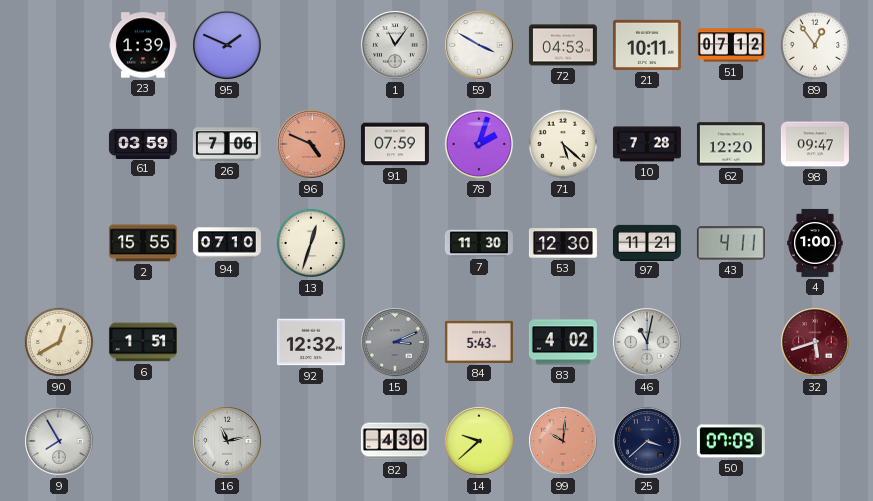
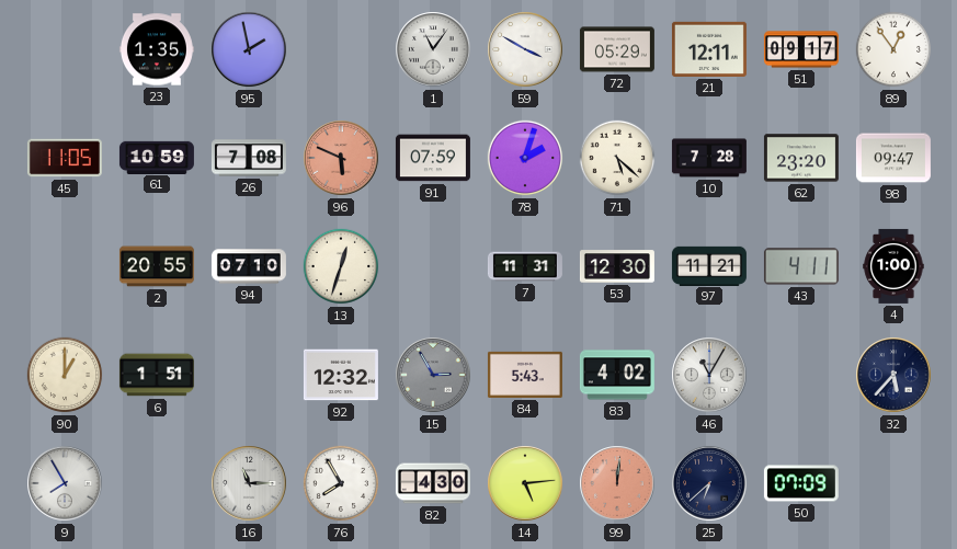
23: 1:39 -> 1:35 (157, 49)
95: 1:49 -> 1:58 (249, 49)
72: 04:53 -> 05:29 (617, 49)
21: 10:11 -> 12:11 (709, 49)
51: 07:12 -> 09:17 (801, 49)
45: none -> 11:05 (65, 158)
61: 03:59 -> 10:59 (157, 157)
26: 7:06 -> 7:08 (249, 158)
96: 4:49 -> 5:49 (341, 158)
62: 12:20 -> 23:20 (801, 158)
2: 15:55 -> 20:55 (157, 266)
7: 11:30 -> 11:31 (525, 266)
90: 12:40 -> 1:00 (65, 375)
15: 3:11 -> 2:55 (433, 375)
46: 11:02 -> 11:05 (709, 375)
32: 5:42 -> 5:37 (893, 375)
32 dial: burgundy -> navy (893, 375)
16: 11:13 -> 11:15 (249, 483)
76: none -> 7:55 (341, 483)
14: 9:38 -> 5:14 (525, 483)
99: 10:01 -> 12:01 (617, 483)
25: 3:38 -> 6:38 (709, 483)
